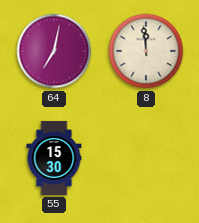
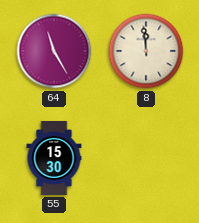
64: 7:02 -> 11:25 (54, 51)
